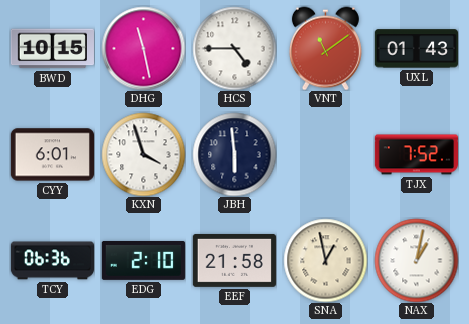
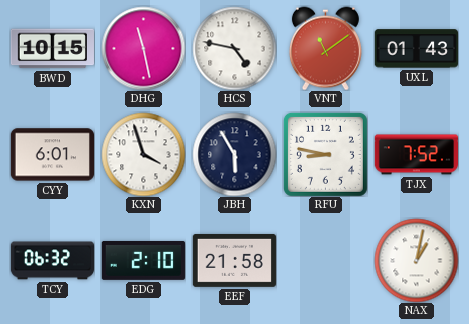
HCS: 4:45 -> 4:47 (234, 48)
JBH: 5:59 -> 5:55 (234, 154)
RFU: none -> 8:47 (325, 154)
TCY: 06:36 -> 06:32 (52, 261)
SNA: 12:58 -> none (325, 260)
